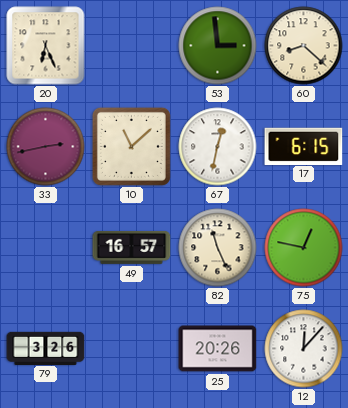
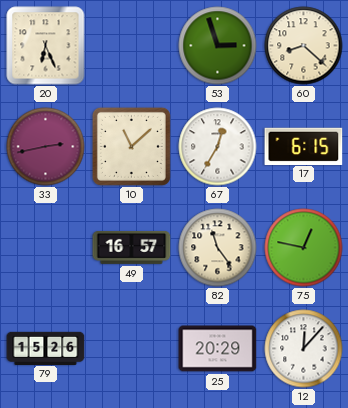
53: 2:59 -> 2:57 (218, 46)
67: 12:32 -> 12:35 (218, 147)
82: 11:26 -> 11:24 (218, 248)
79: 3:26 -> 15:26 (46, 348)
25: 20:26 -> 20:29 (218, 349)
